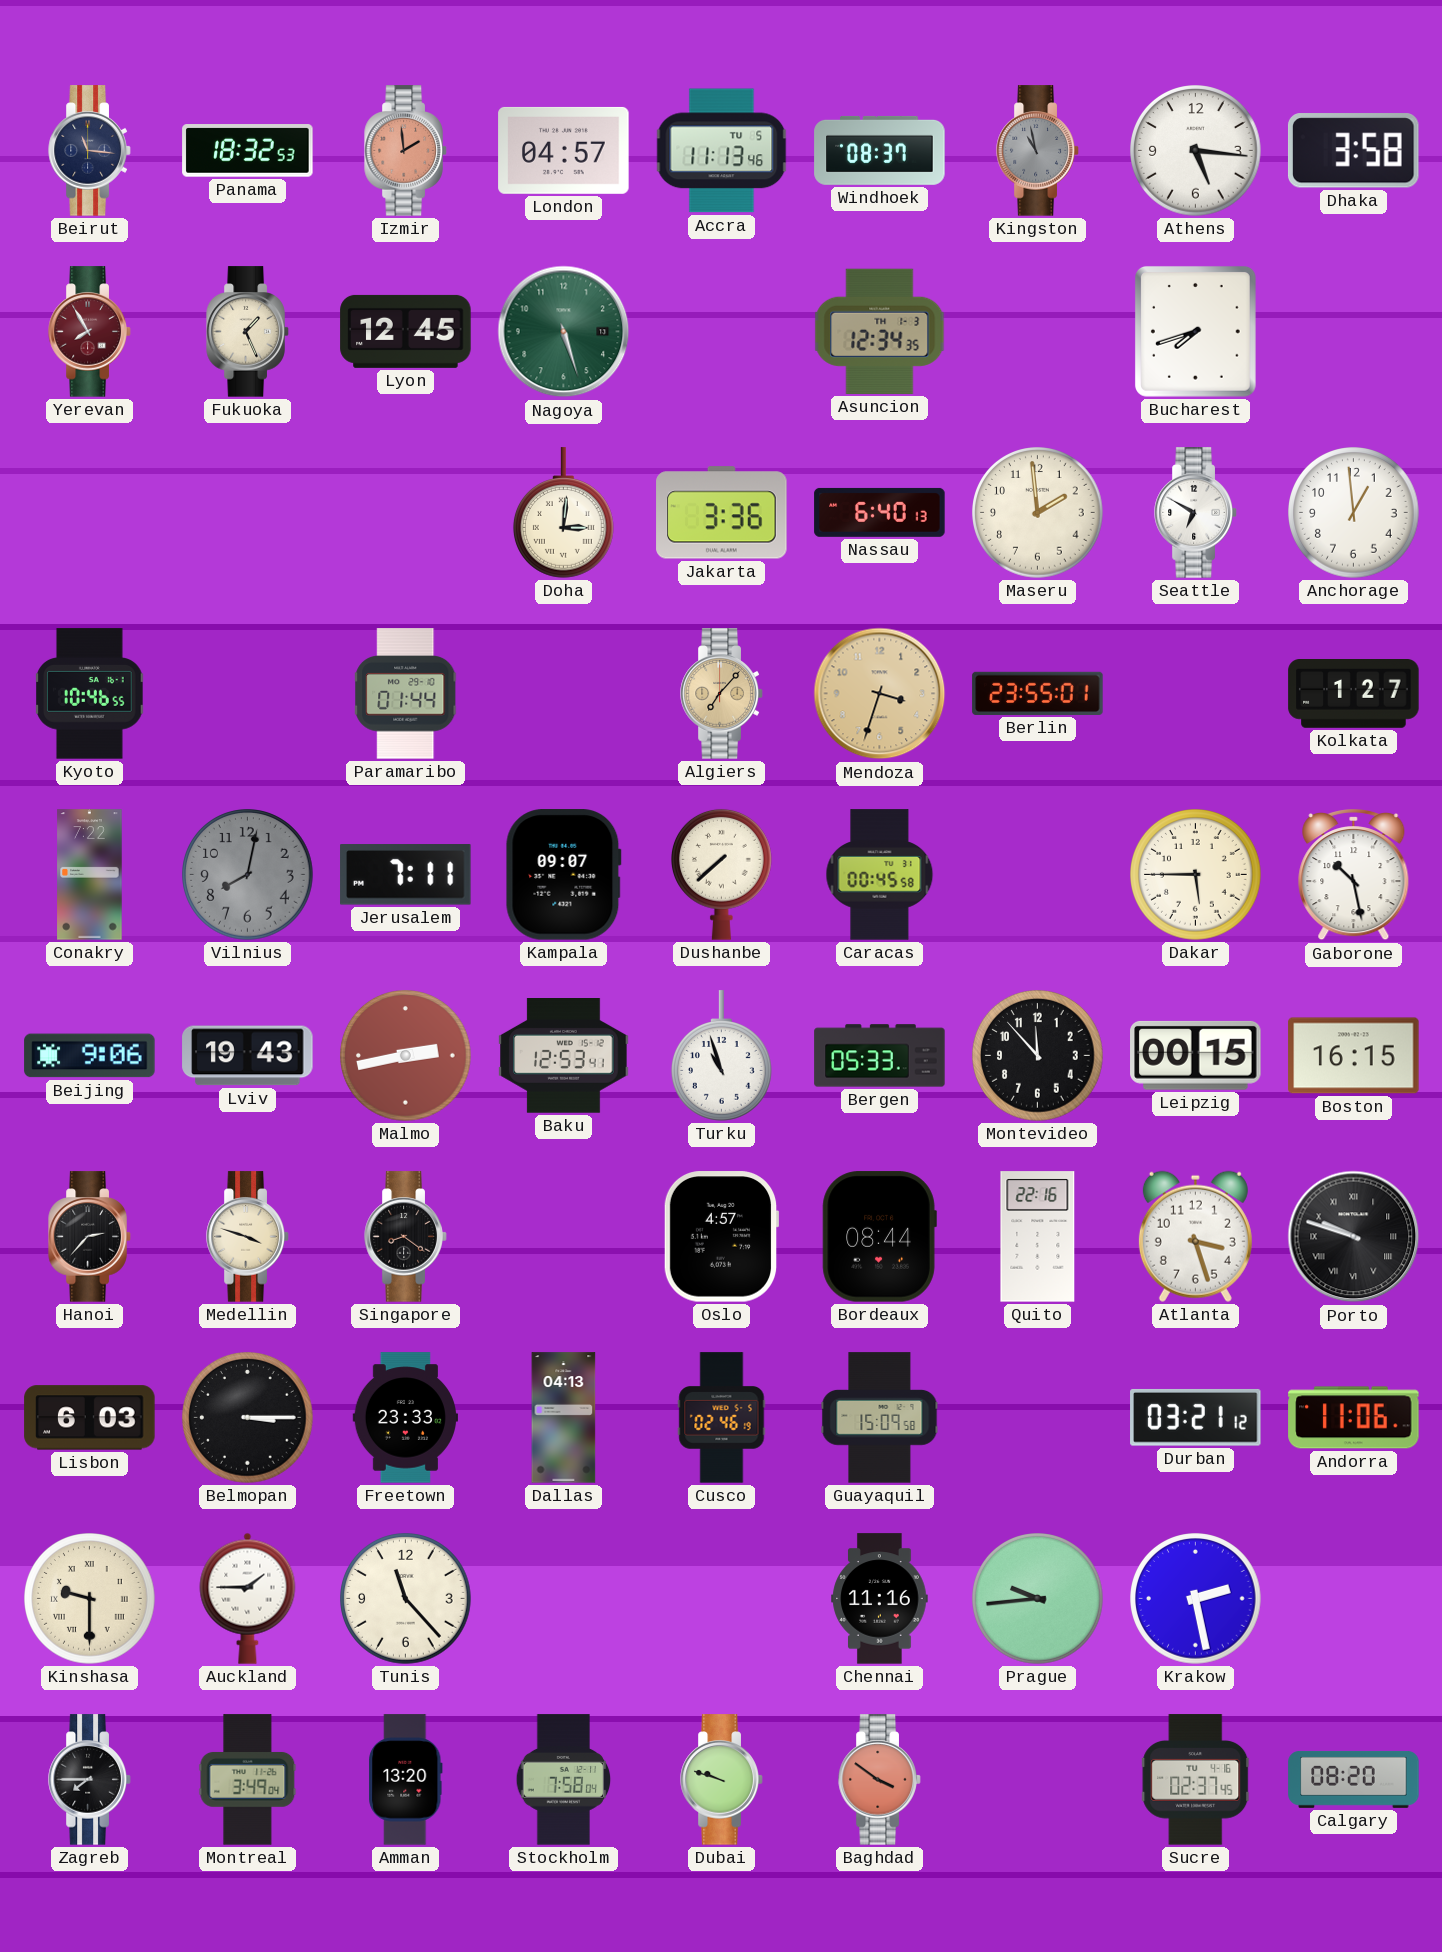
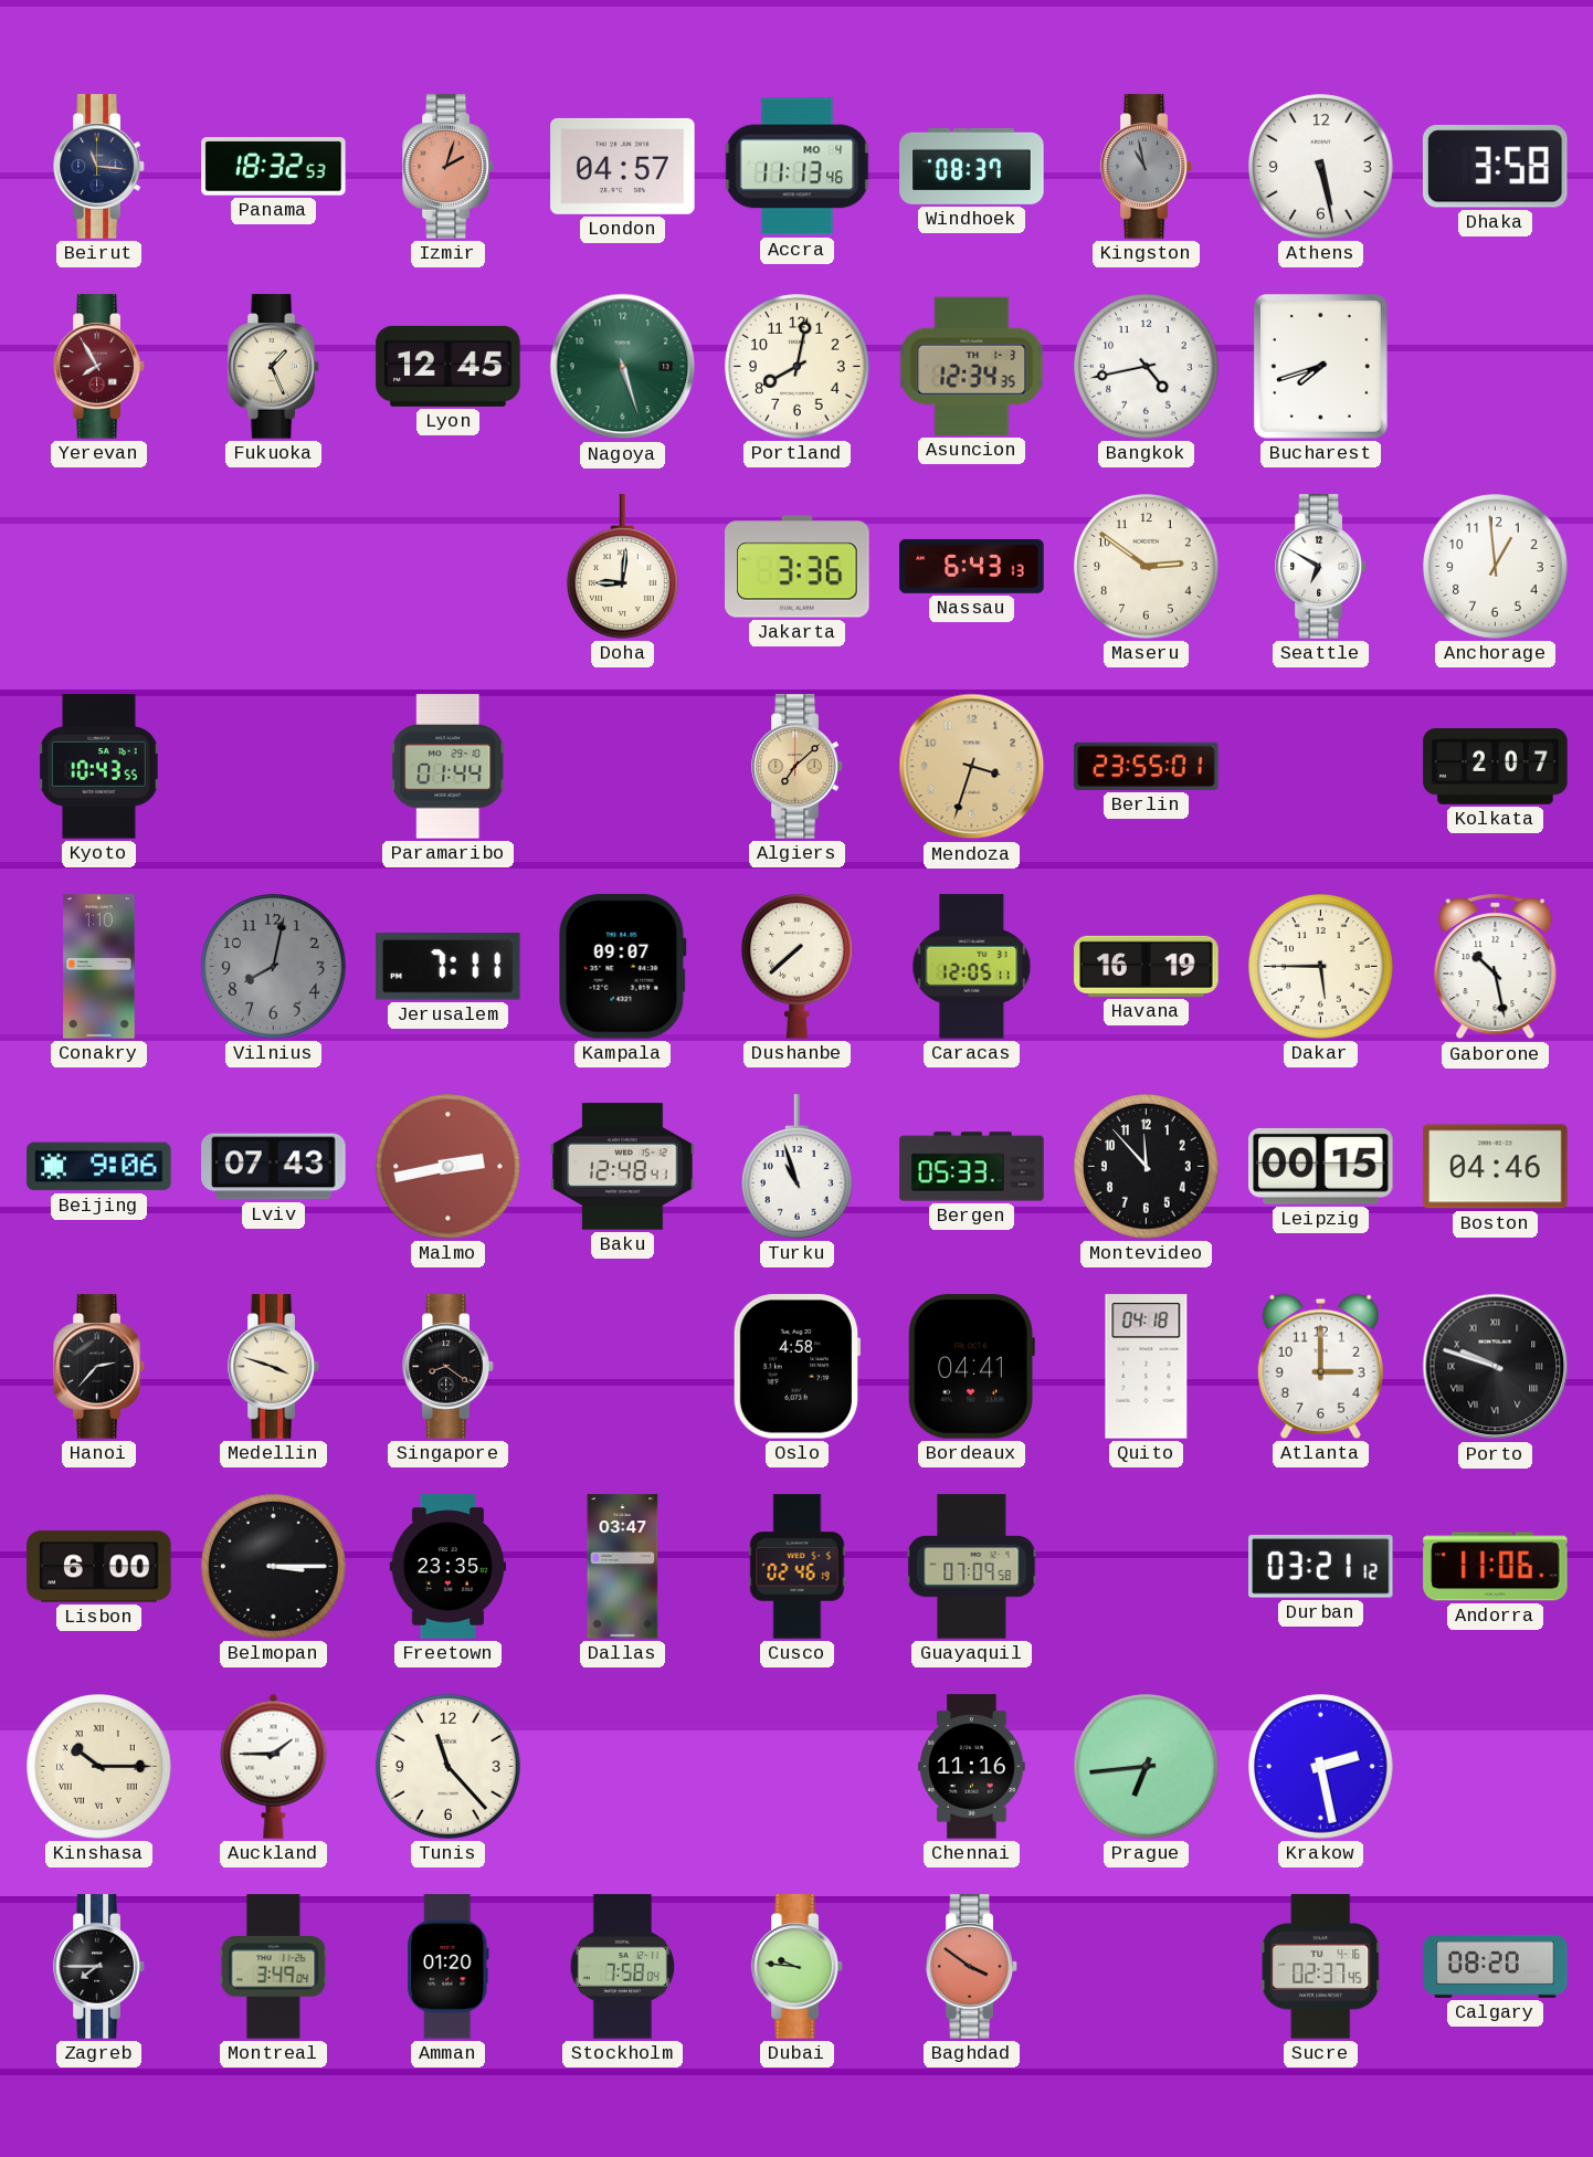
Izmir: 1:59 -> 2:03 (449, 167)
Accra date: TU 5 -> MO 4 (798, 167)
Athens: 5:16 -> 5:28 (1321, 167)
Portland: none -> 8:02 (798, 367)
Bangkok: none -> 4:43 (1147, 367)
Doha: 3:01 -> 9:01 (623, 567)
Nassau: 6:40 -> 6:43 (972, 566)
Maseru: 1:59 -> 2:51 (1147, 567)
Kyoto: 10:46 -> 10:43 (99, 767)
Algiers: 7:07 -> 7:08 (798, 767)
Kolkata: 1:27 -> 2:07 (1496, 767)
Conakry: 7:22 -> 1:10 (99, 967)
Caracas: 00:45 -> 12:05 (972, 967)
Havana: none -> 16:19 (1147, 966)
Lviv: 19:43 -> 07:43 (274, 1167)
Baku: 12:53 -> 12:48 (623, 1167)
Boston: 16:15 -> 04:46 (1496, 1167)
Oslo: 4:57 -> 4:58 (796, 1367)
Bordeaux: 08:44 -> 04:41 (971, 1367)
Quito: 22:16 -> 04:18 (1147, 1367)
Atlanta: 3:27 -> 3:00 (1320, 1366)
Lisbon: 6:03 -> 6:00 (99, 1567)
Freetown: 23:33 -> 23:35 (447, 1567)
Dallas: 04:13 -> 03:47 (623, 1567)
Guayaquil: 15:09 -> 07:09 (972, 1567)
Kinshasa: 9:30 -> 10:15 (99, 1767)
Prague: 9:44 -> 6:44 (1147, 1767)
Amman: 13:20 -> 01:20 (449, 1967)
Dubai: 9:48 -> 9:46 (798, 1967)
